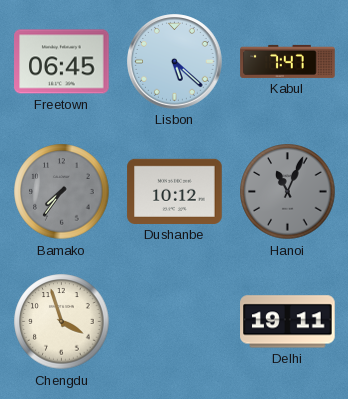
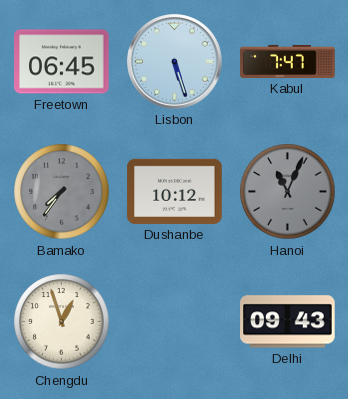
Lisbon: 5:22 -> 5:27 (175, 62)
Chengdu: 3:57 -> 12:57 (62, 322)
Delhi: 19:11 -> 09:43 (288, 322)
